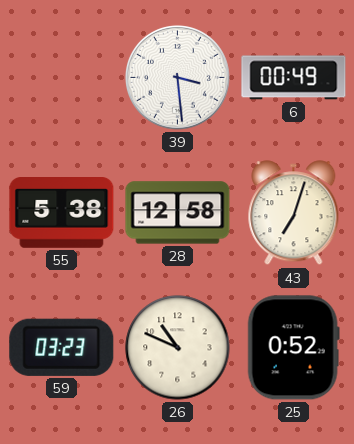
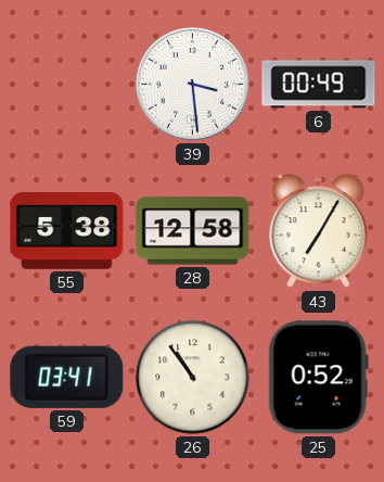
43: 7:03 -> 7:05 (319, 231)
59: 03:23 -> 03:41 (67, 377)
26: 10:49 -> 10:54 (193, 378)
